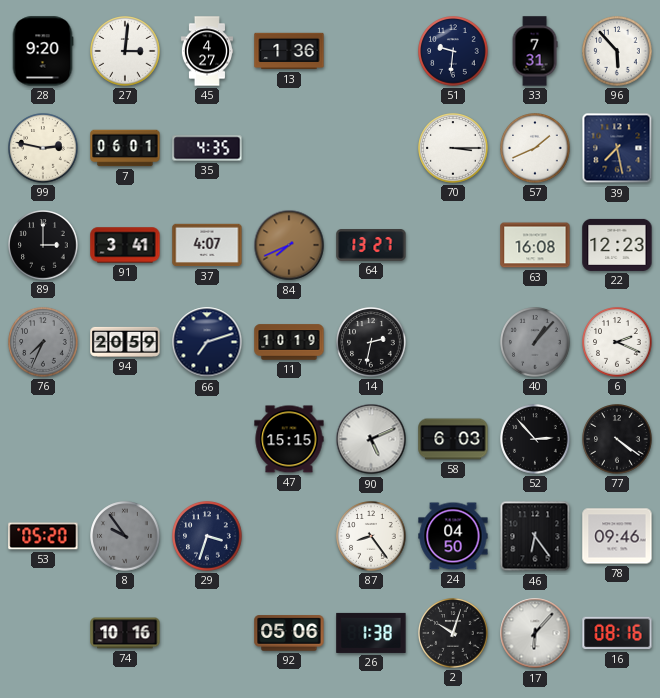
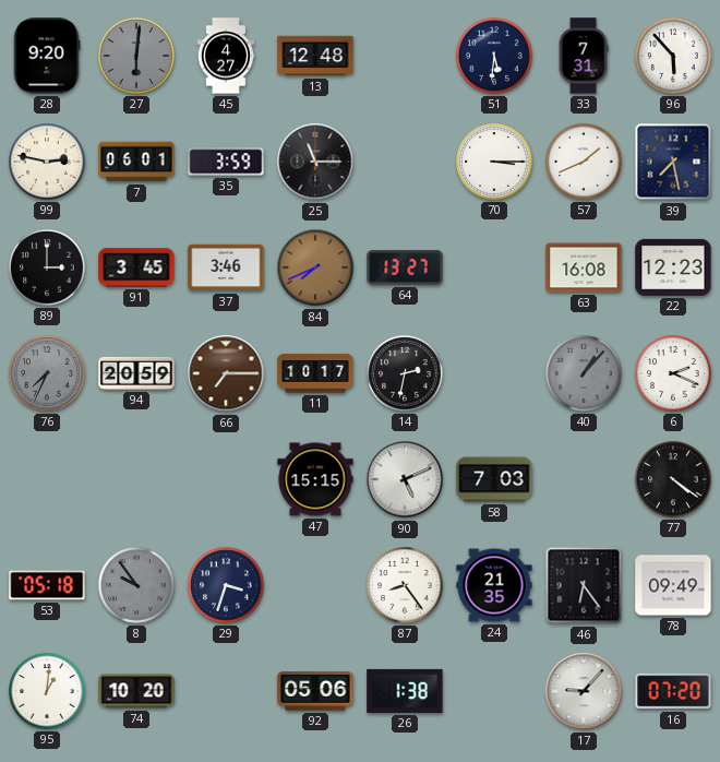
27: 3:01 -> 6:01 (136, 56)
27 dial: white -> grey (136, 56)
13: 1:36 -> 12:48 (315, 56)
51: 9:31 -> 5:31 (494, 56)
35: 4:35 -> 3:59 (226, 162)
25: none -> 11:15 (315, 162)
91: 3:41 -> 3:45 (136, 267)
37: 4:07 -> 3:46 (226, 267)
66: 7:12 -> 7:15 (226, 373)
66 dial: navy -> brown (226, 373)
11: 10:19 -> 10:17 (315, 373)
58: 6:03 -> 7:03 (494, 479)
52: 2:53 -> none (535, 439)
53: 05:20 -> 05:18 (47, 585)
24: 04:50 -> 21:35 (494, 585)
78: 09:46 -> 09:49 (673, 585)
95: none -> 1:01 (47, 691)
74: 10:16 -> 10:20 (136, 691)
2: 10:03 -> none (453, 633)
17: 6:07 -> 9:07 (584, 691)
16: 08:16 -> 07:20 (673, 691)
